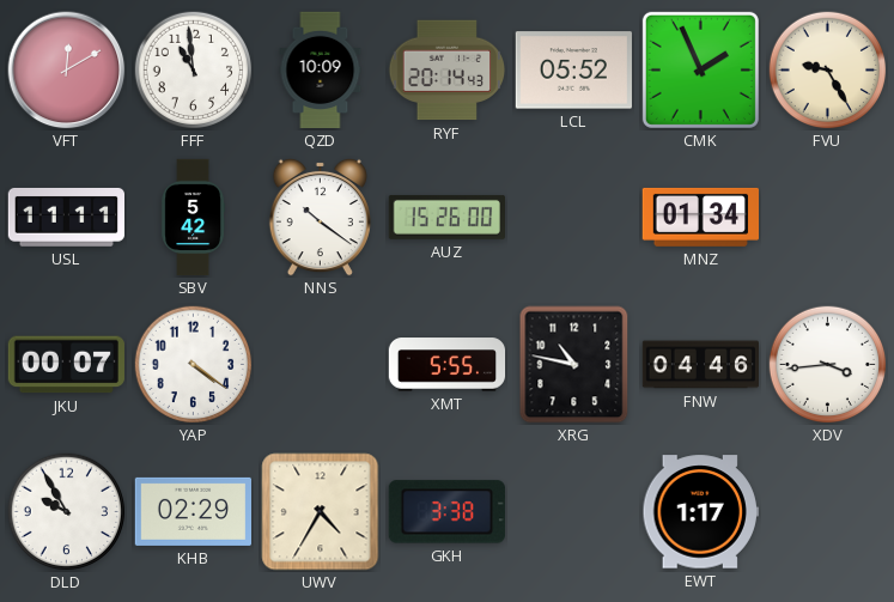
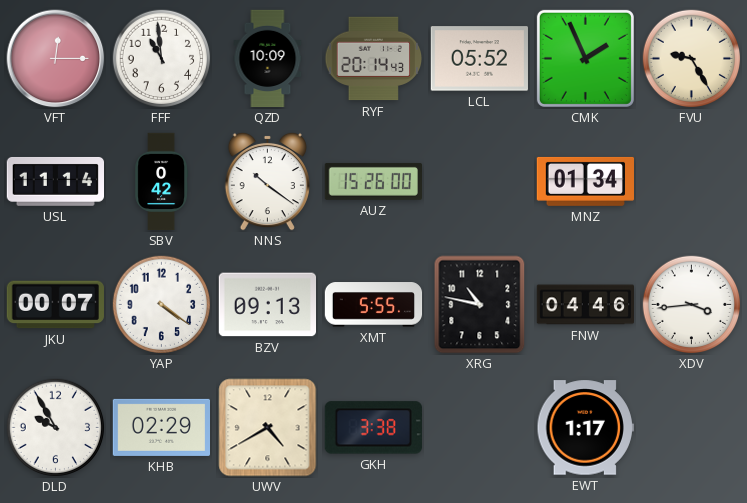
VFT: 12:10 -> 12:15 (56, 59)
USL: 11:11 -> 11:14 (55, 181)
SBV: 5:42 -> 0:42 (162, 182)
BZV: none -> 09:13 (267, 305)
UWV: 4:35 -> 4:40 (268, 428)
